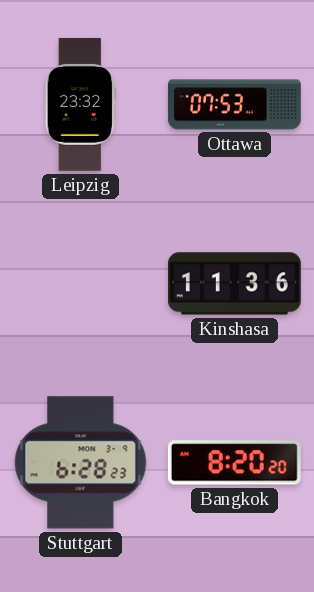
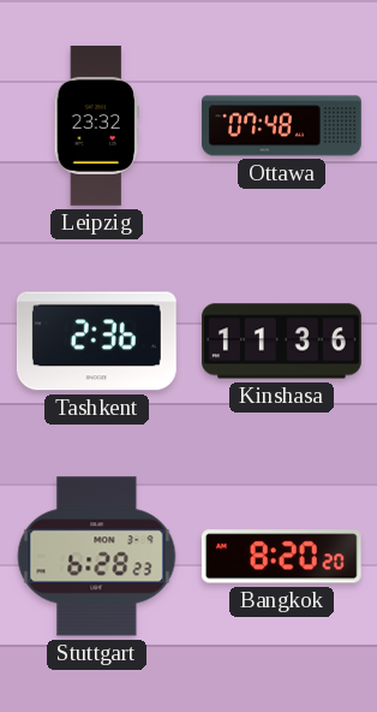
Ottawa: 07:53 -> 07:48 (281, 126)
Tashkent: none -> 2:36 (96, 342)
